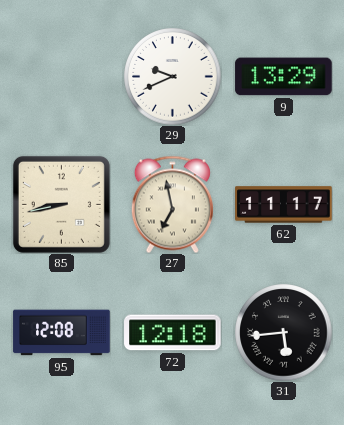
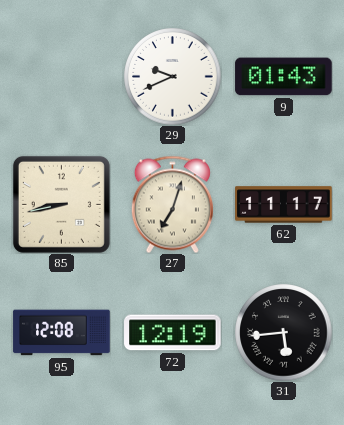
9: 13:29 -> 01:43 (284, 77)
27: 6:58 -> 7:03 (172, 204)
72: 12:18 -> 12:19 (173, 333)
